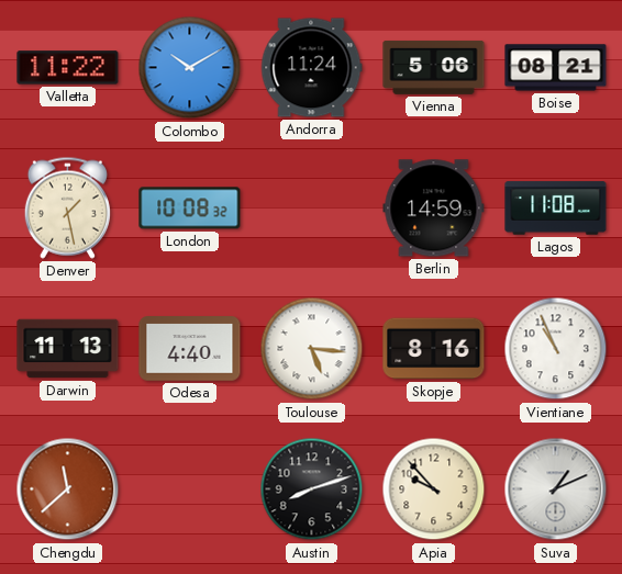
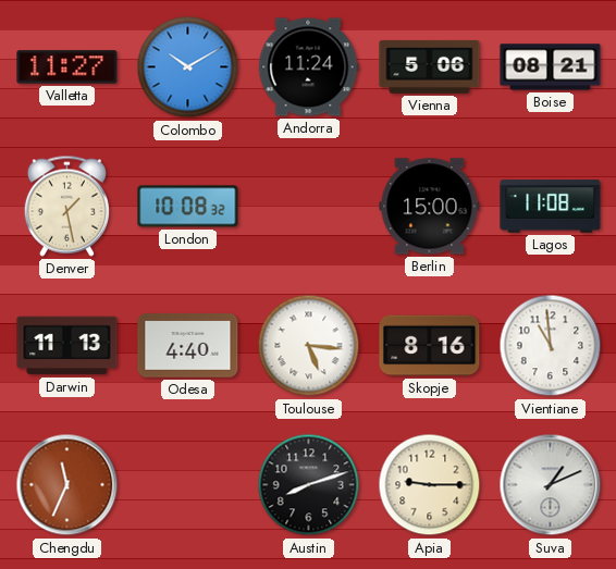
Valletta: 11:22 -> 11:27 (67, 67)
Berlin: 14:59 -> 15:00 (430, 207)
Vientiane: 10:56 -> 10:59 (551, 346)
Chengdu: 11:38 -> 11:34 (67, 485)
Apia: 9:53 -> 9:15 (430, 485)
